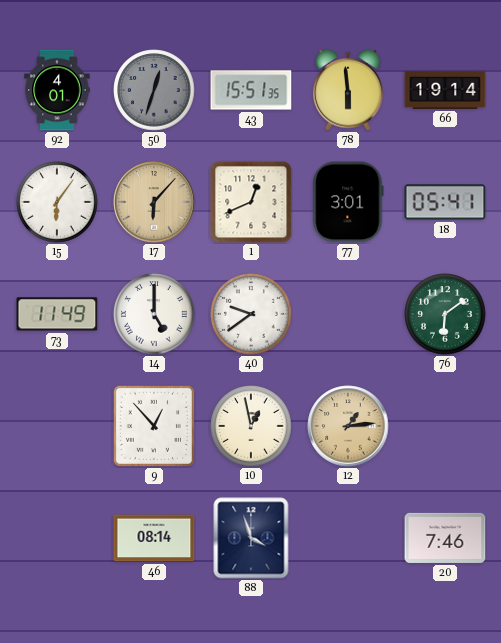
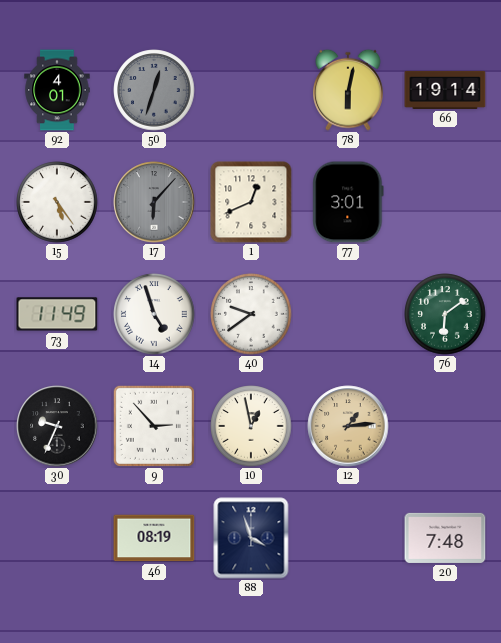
43: 15:51 -> none (251, 90)
78: 5:59 -> 6:02 (349, 90)
15: 6:06 -> 5:24 (57, 202)
17 dial: champagne -> grey (154, 202)
18: 05:41 -> none (445, 202)
14: 5:00 -> 4:57 (154, 314)
30: none -> 9:34 (57, 426)
9: 12:53 -> 2:53 (154, 426)
46: 08:14 -> 08:19 (154, 538)
20: 7:46 -> 7:48 (445, 538)
